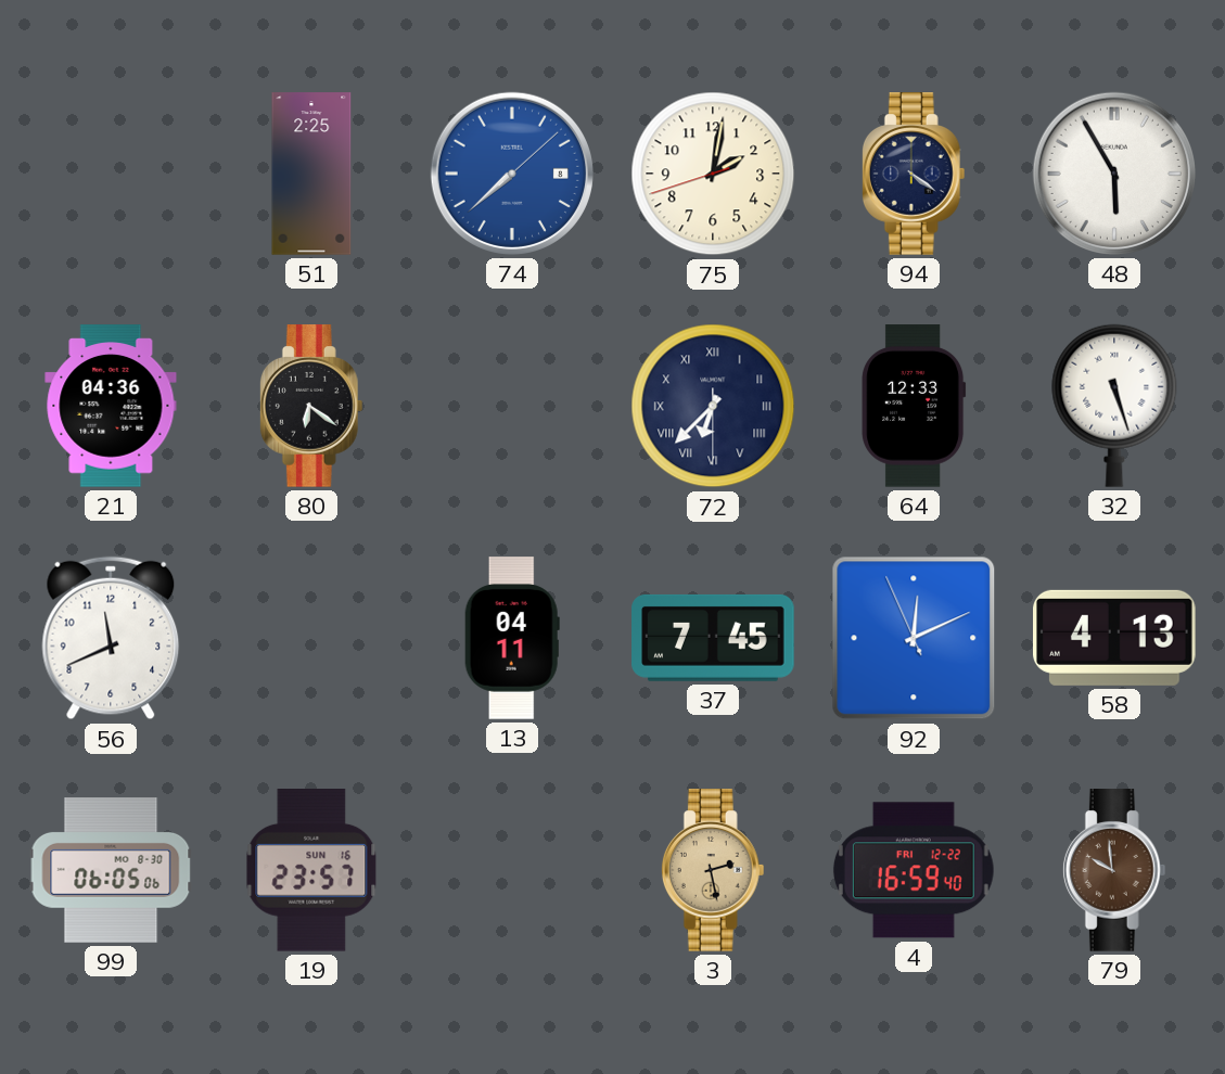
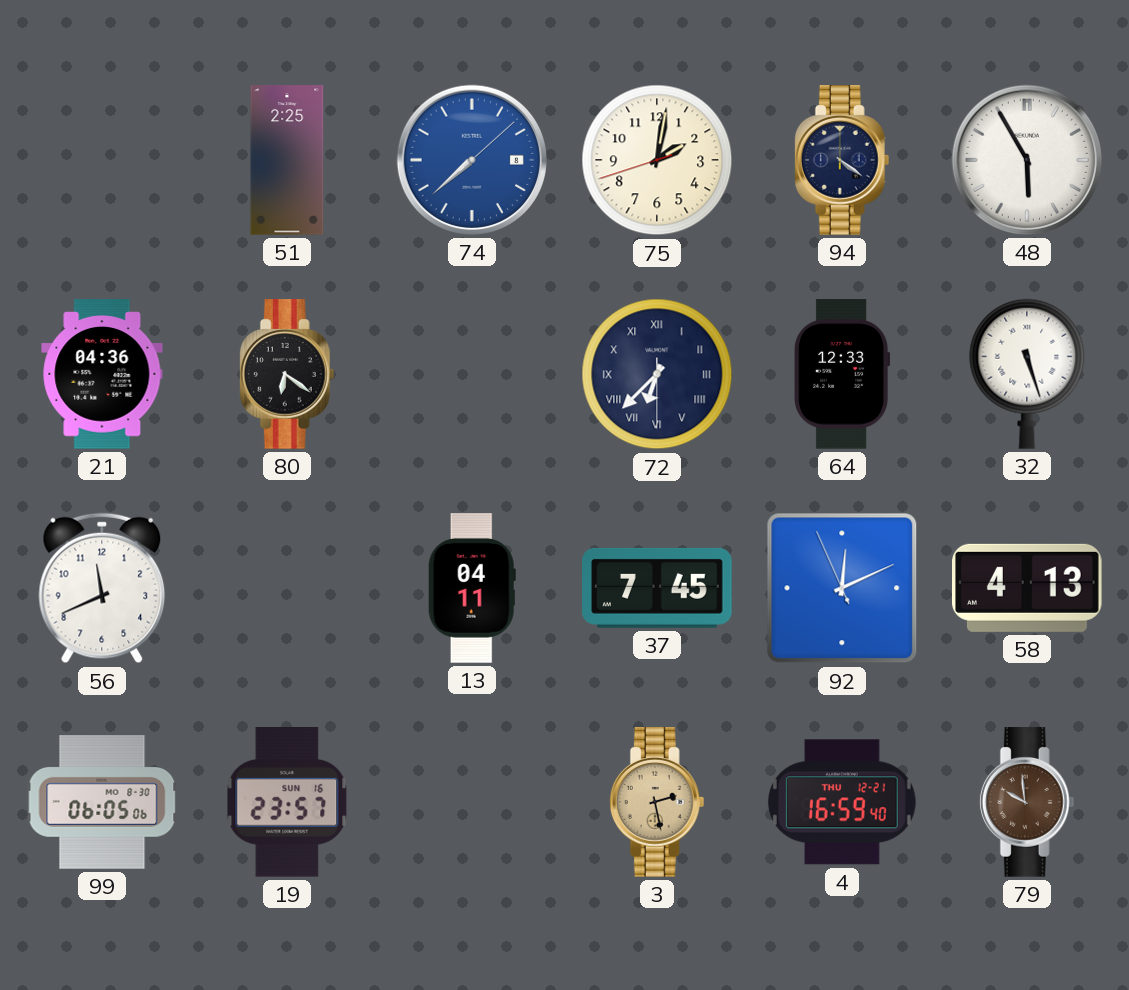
4 date: FRI 12-22 -> THU 12-21 (842, 802)
